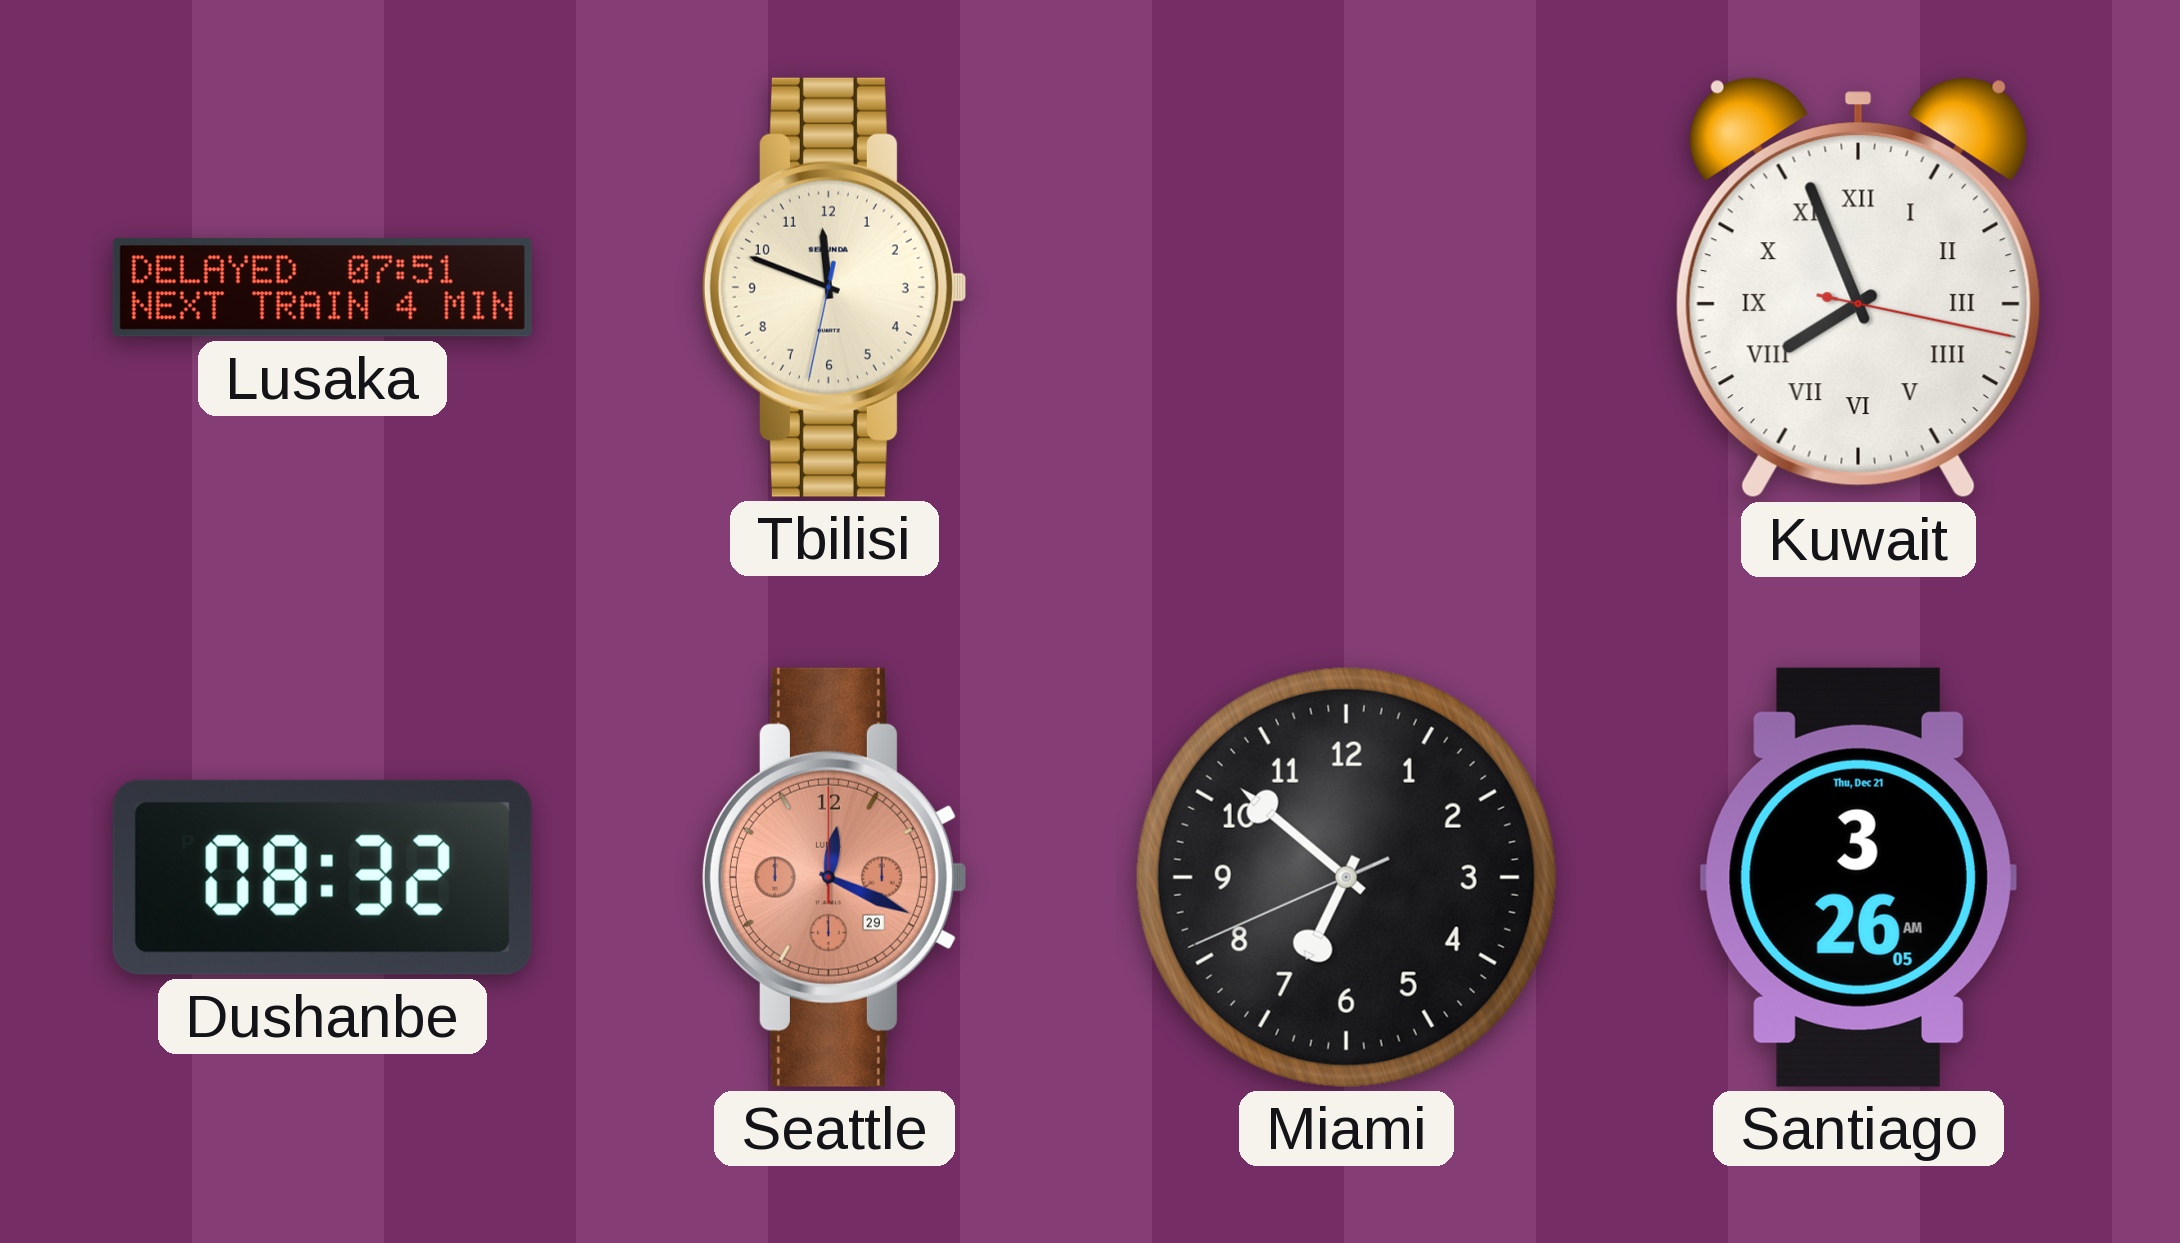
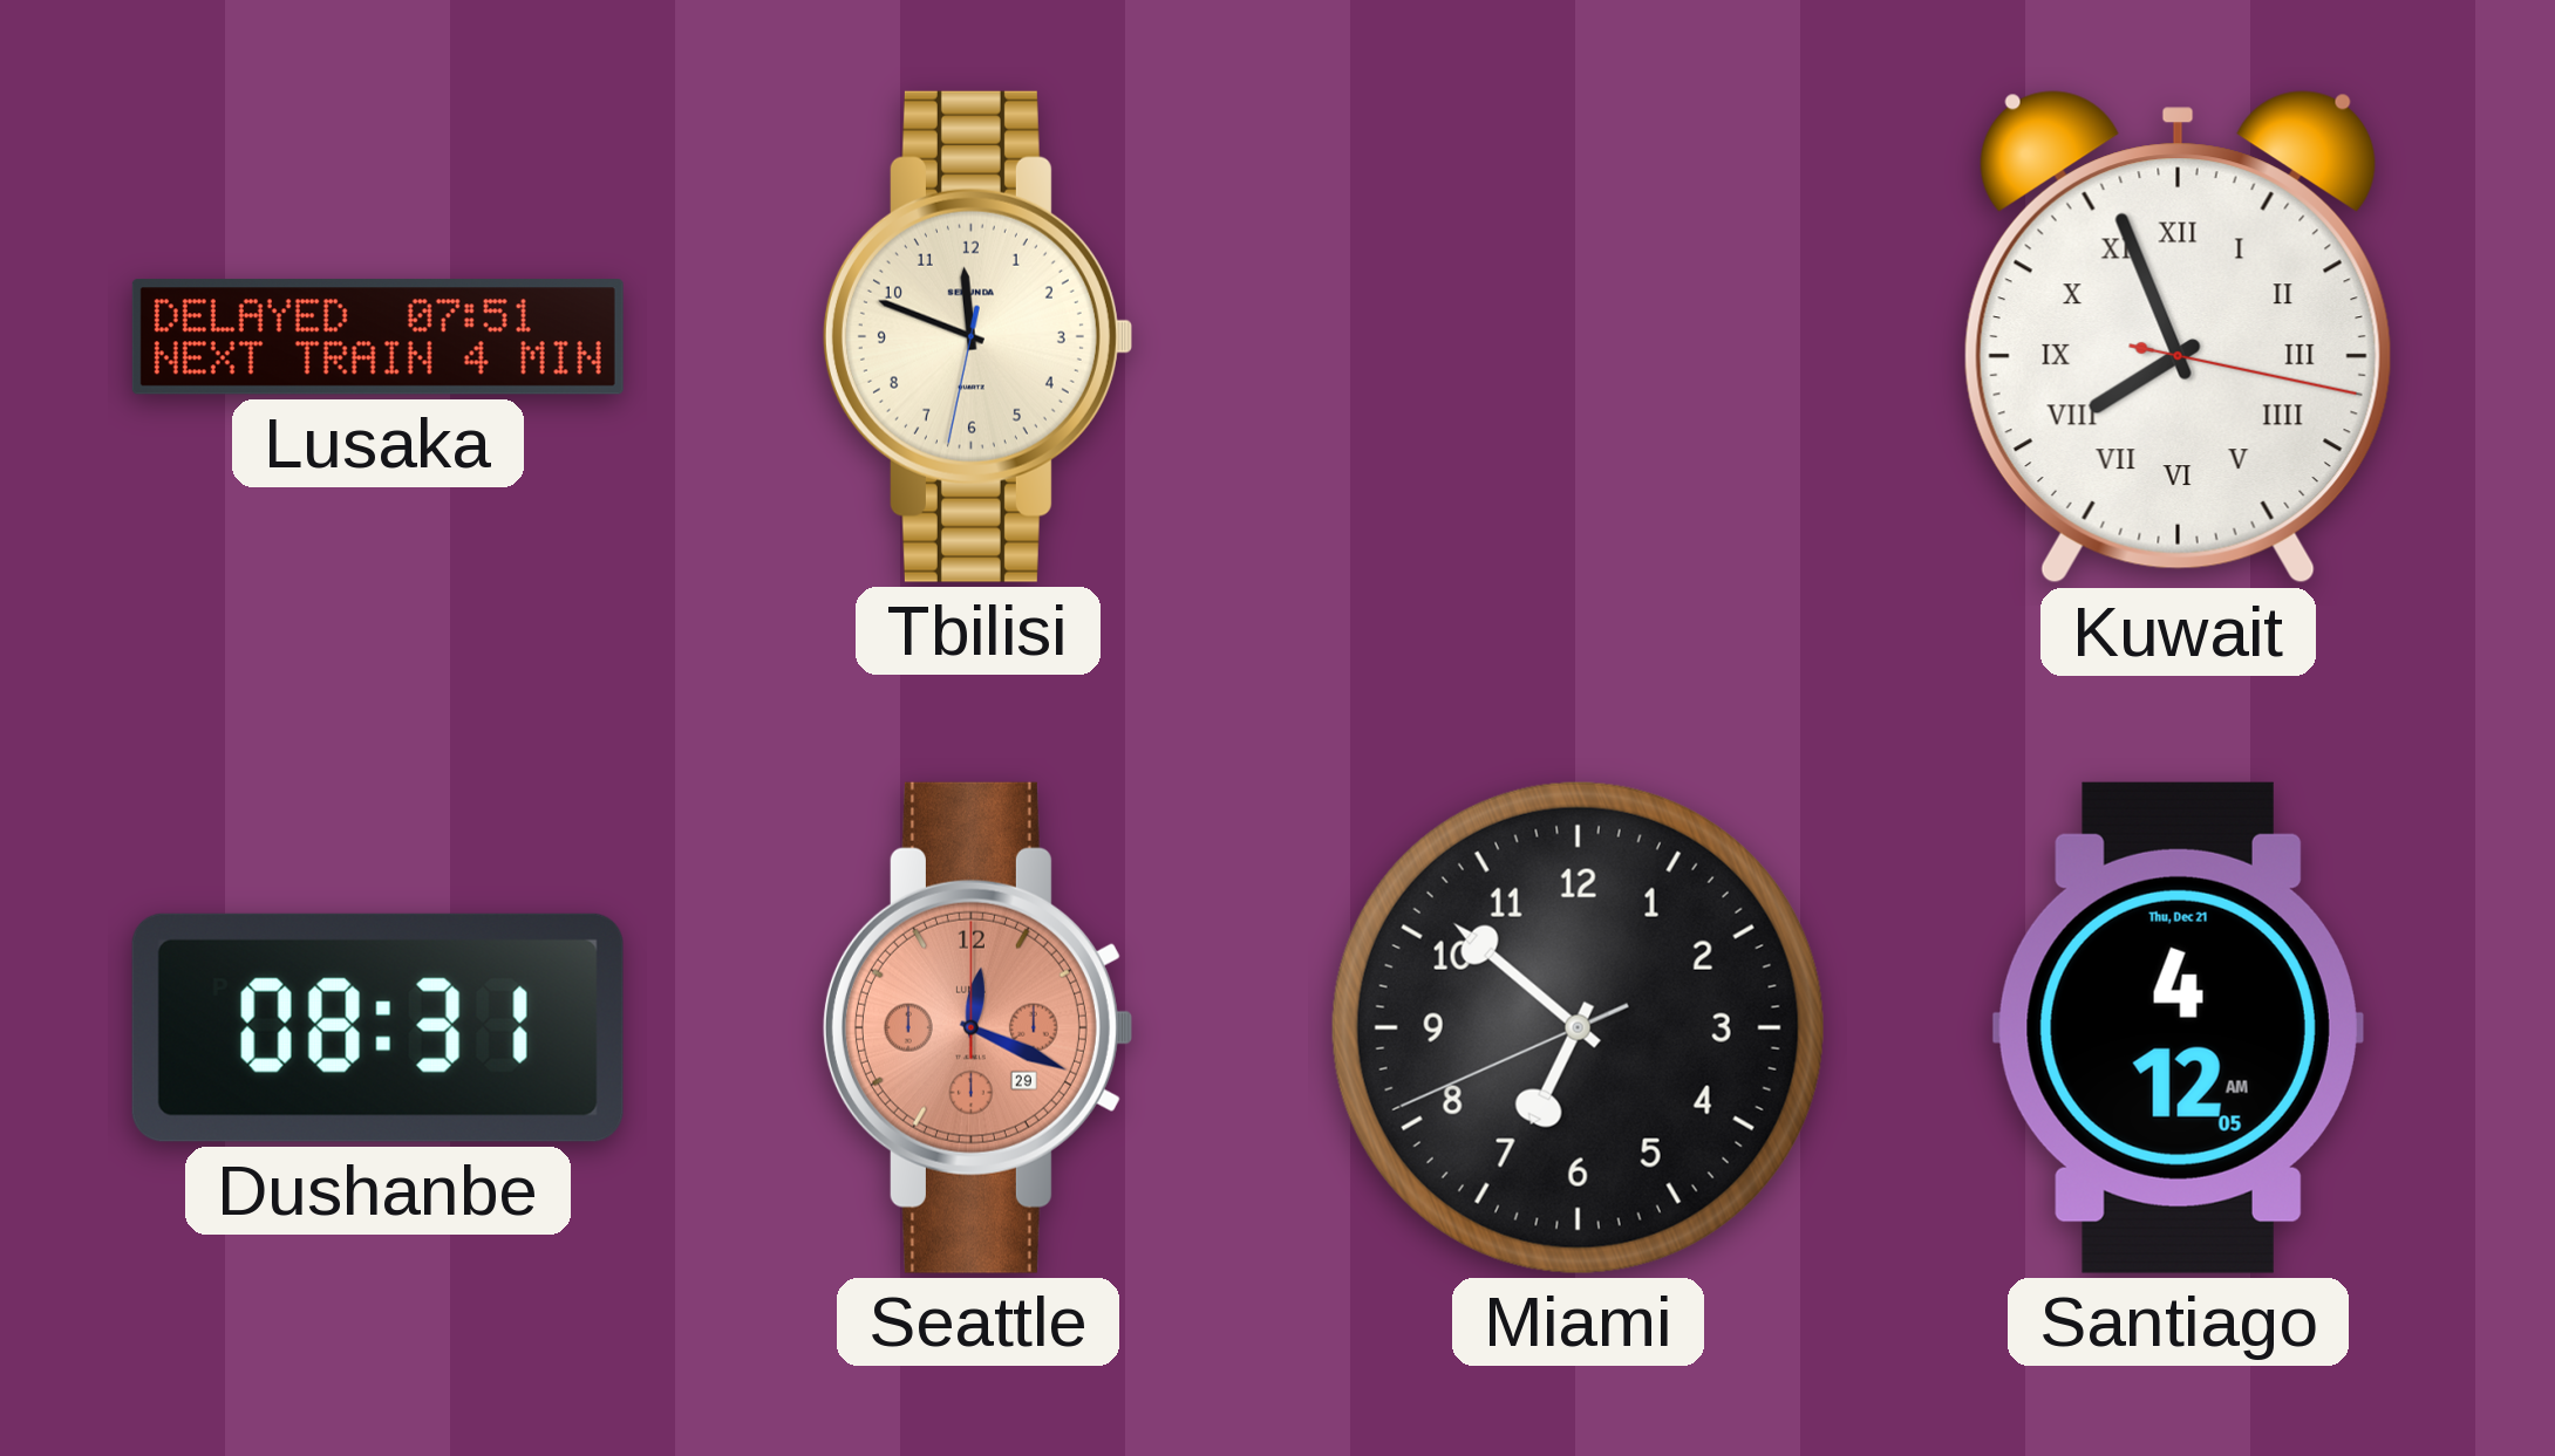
Dushanbe: 08:32 -> 08:31 (377, 1027)
Santiago: 3:26 -> 4:12 (2178, 1027)
